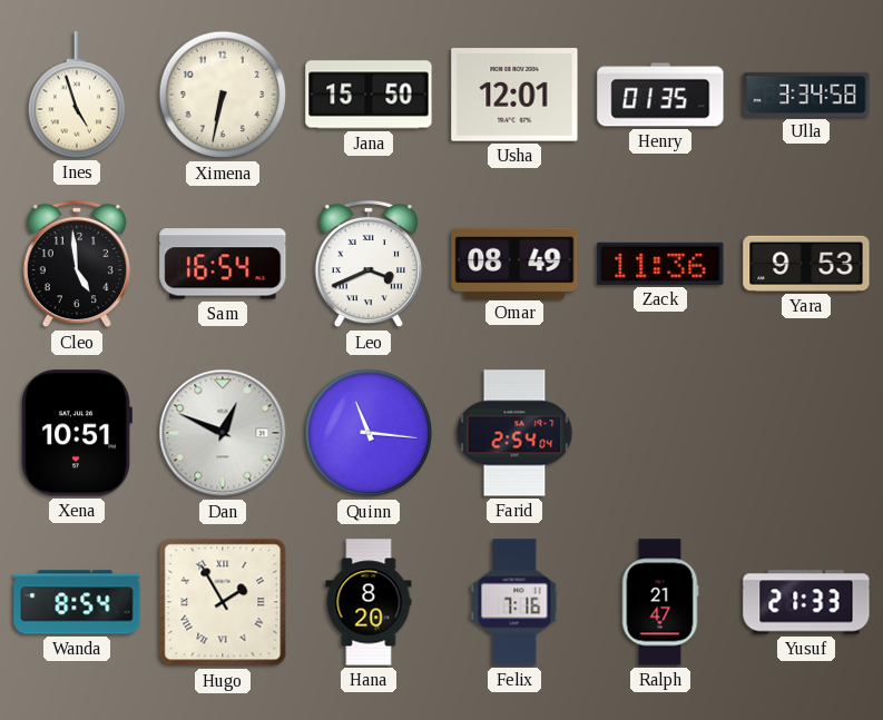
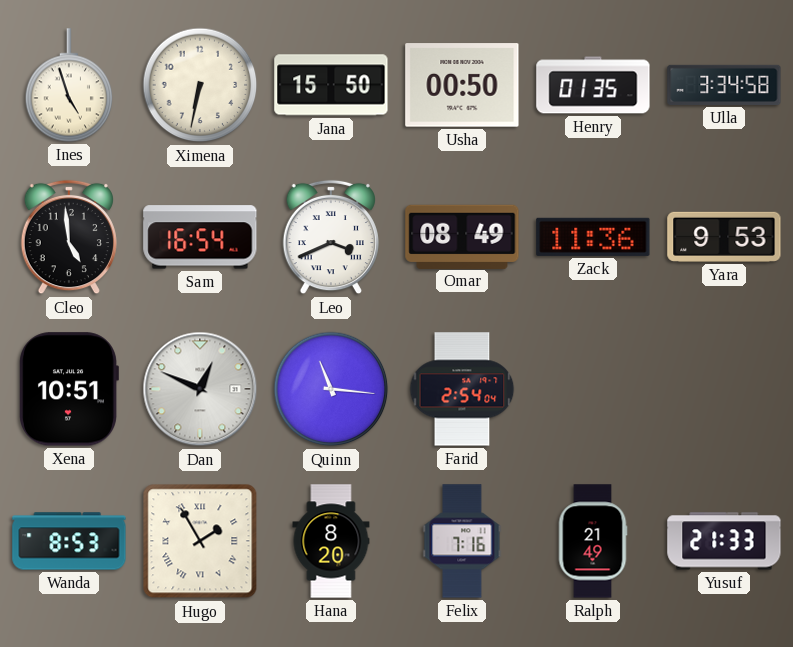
Usha: 12:01 -> 00:50 (462, 85)
Wanda: 8:54 -> 8:53 (69, 541)
Ralph: 21:47 -> 21:49 (593, 541)
